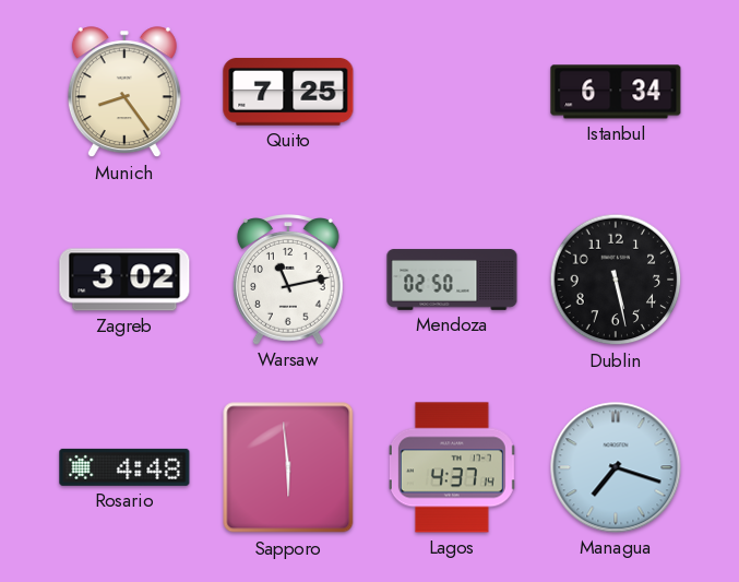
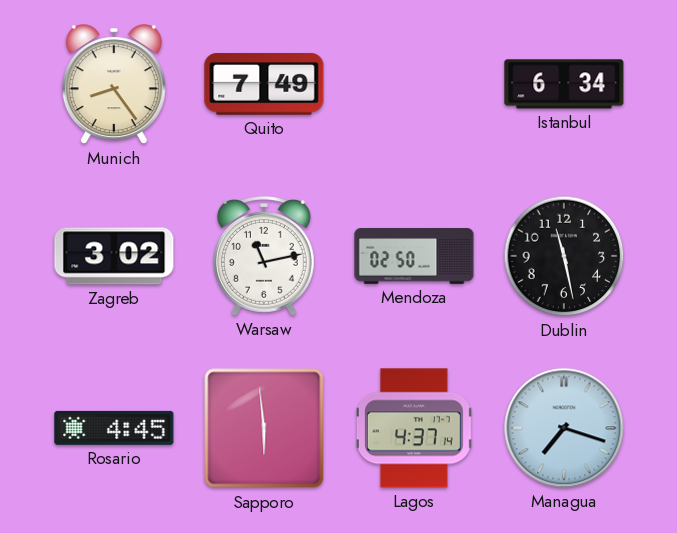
Quito: 7:25 -> 7:49 (264, 84)
Dublin: 5:28 -> 11:28 (564, 256)
Rosario: 4:48 -> 4:45 (114, 428)
